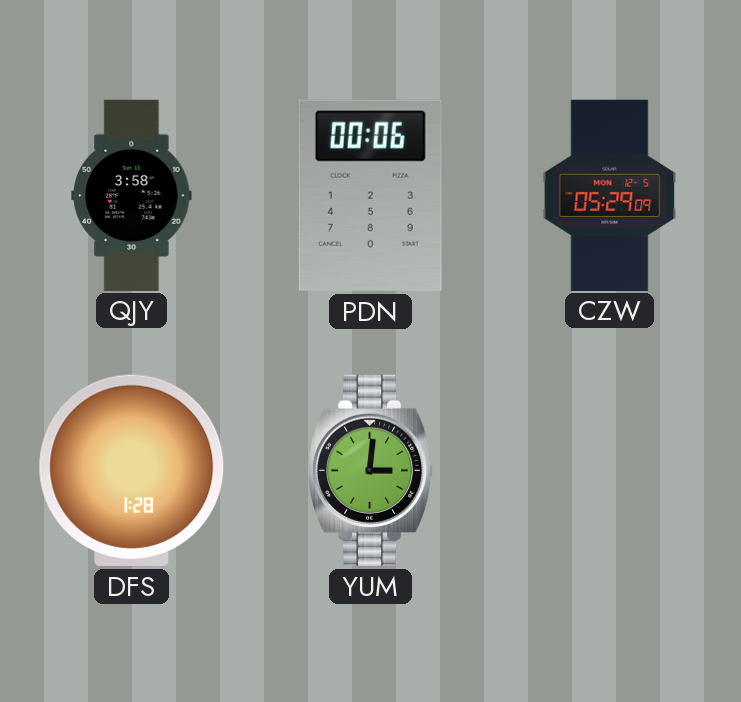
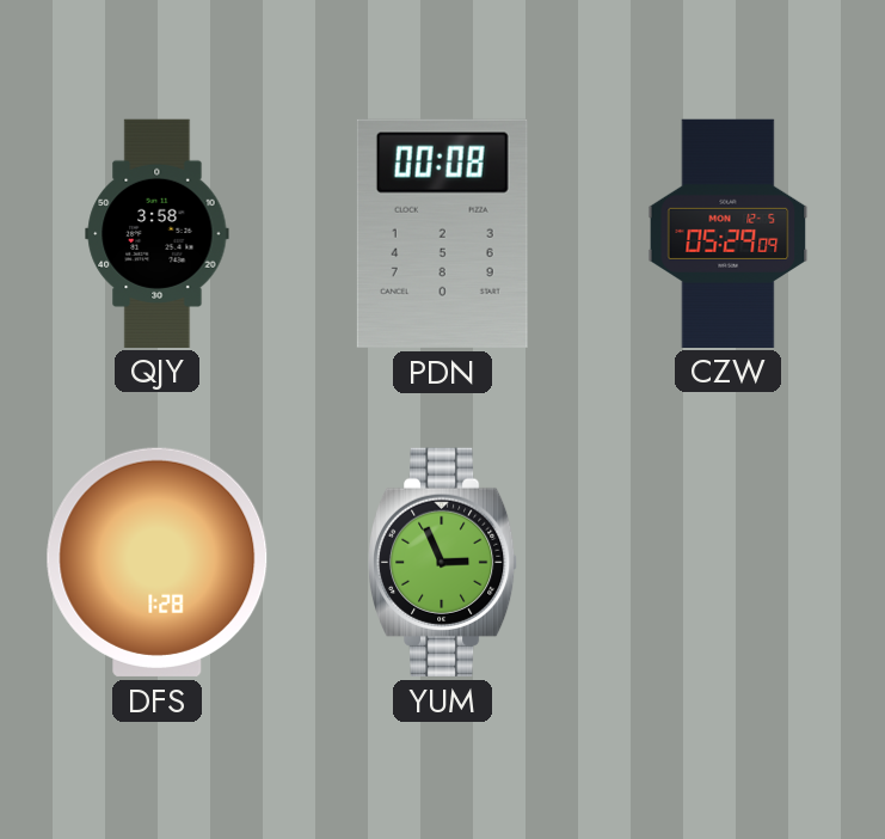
PDN: 00:06 -> 00:08 (442, 233)
YUM: 3:01 -> 2:56 (443, 562)
